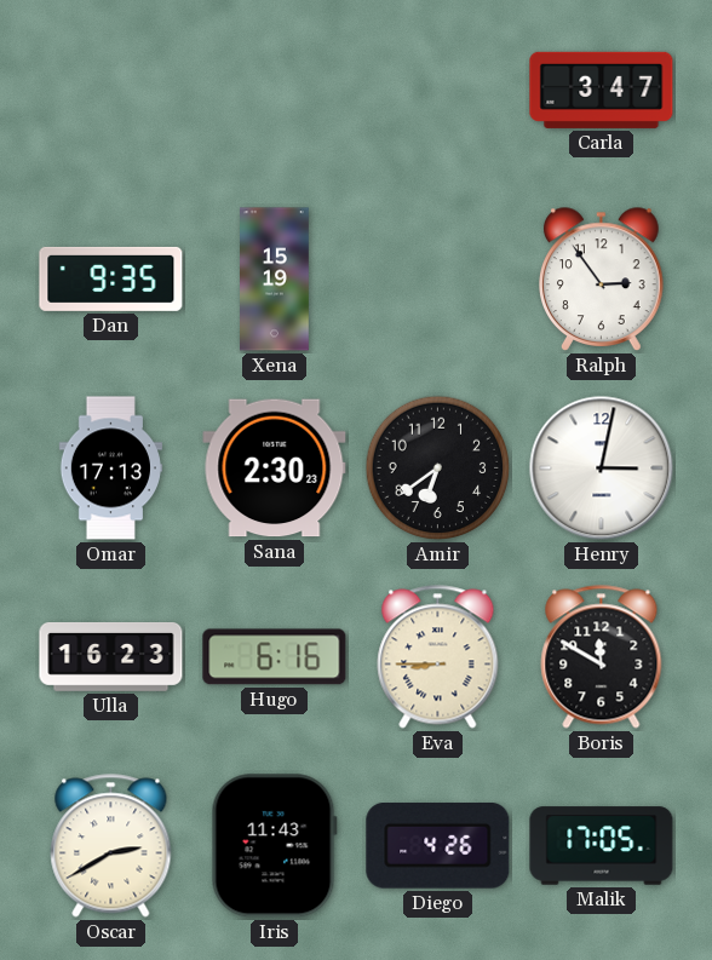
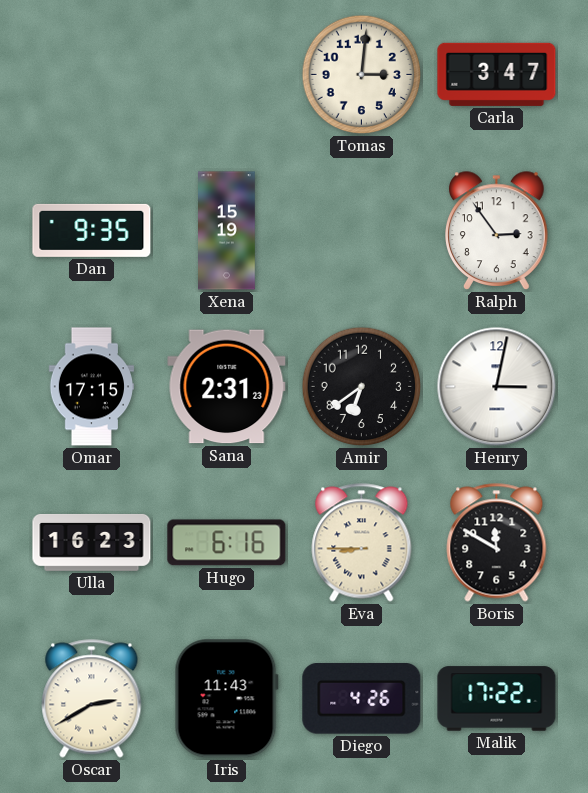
Tomas: none -> 3:01 (362, 75)
Omar: 17:13 -> 17:15 (91, 387)
Sana: 2:30 -> 2:31 (227, 387)
Malik: 17:05 -> 17:22 (497, 699)
